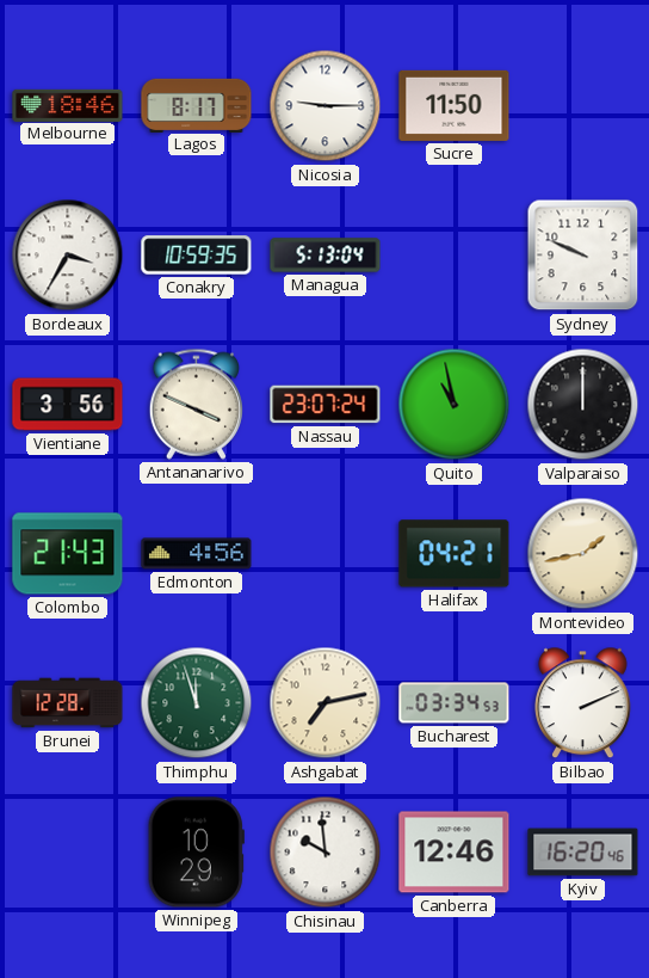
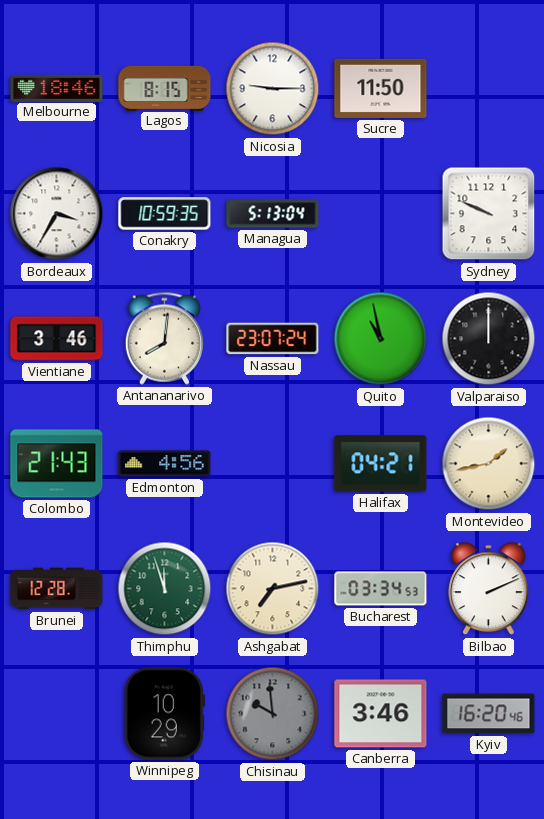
Lagos: 8:17 -> 8:15 (165, 88)
Vientiane: 3:56 -> 3:46 (57, 339)
Antananarivo: 3:49 -> 8:01 (164, 338)
Chisinau dial: white -> grey (273, 714)
Canberra: 12:46 -> 3:46 (381, 714)
